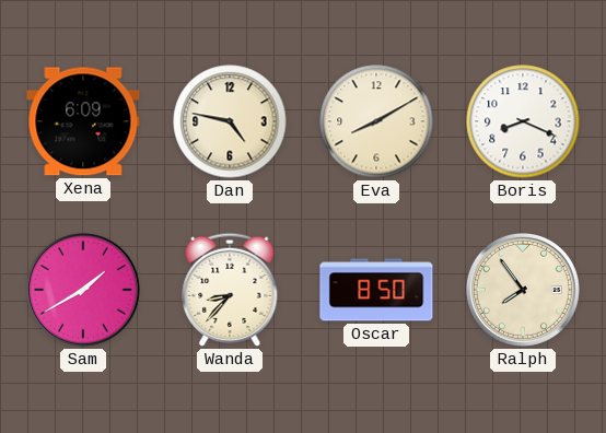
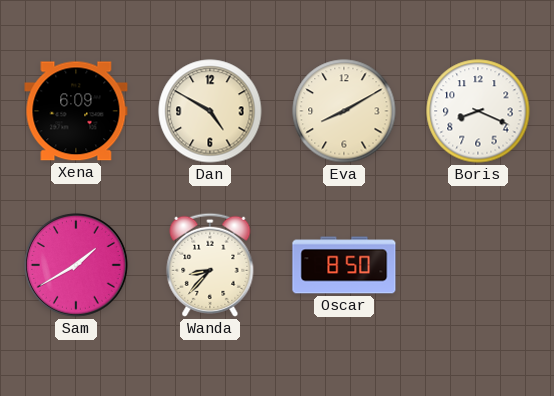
Dan: 4:47 -> 4:50 (210, 111)
Ralph: 7:54 -> none (524, 291)
